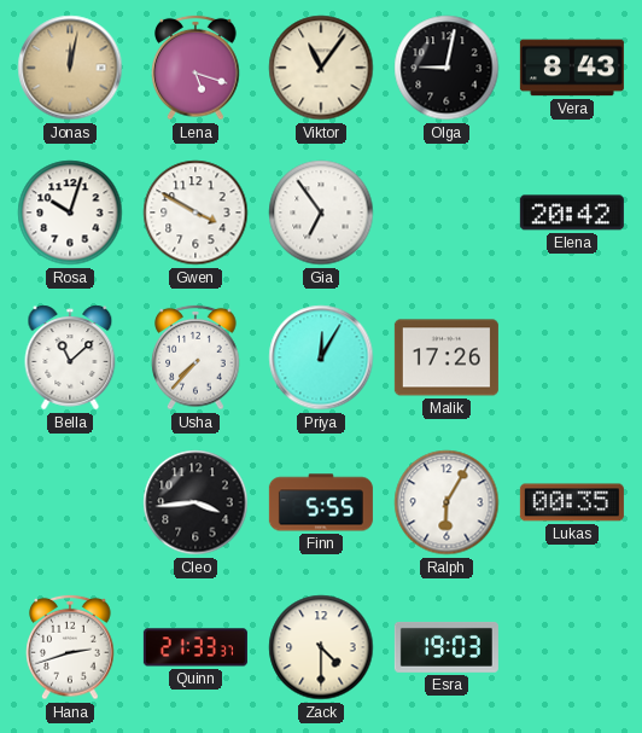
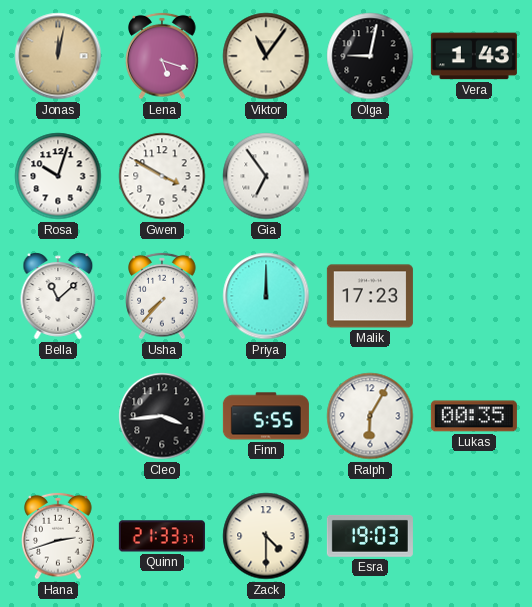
Vera: 8:43 -> 1:43 (474, 56)
Elena: 20:42 -> none (572, 213)
Priya: 12:05 -> 12:00 (266, 296)
Malik: 17:26 -> 17:23 (370, 296)
